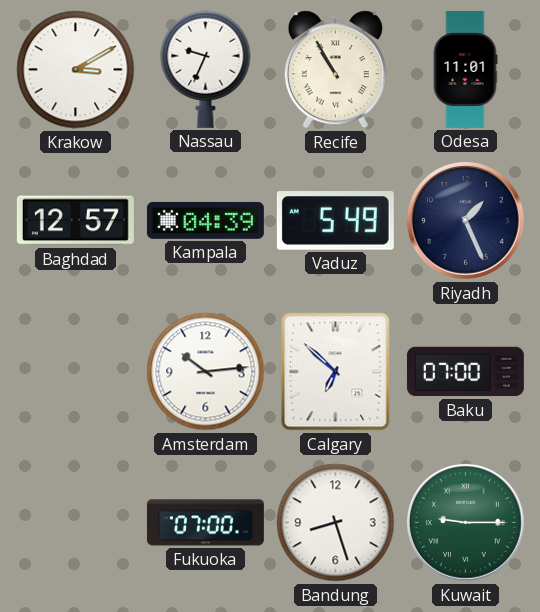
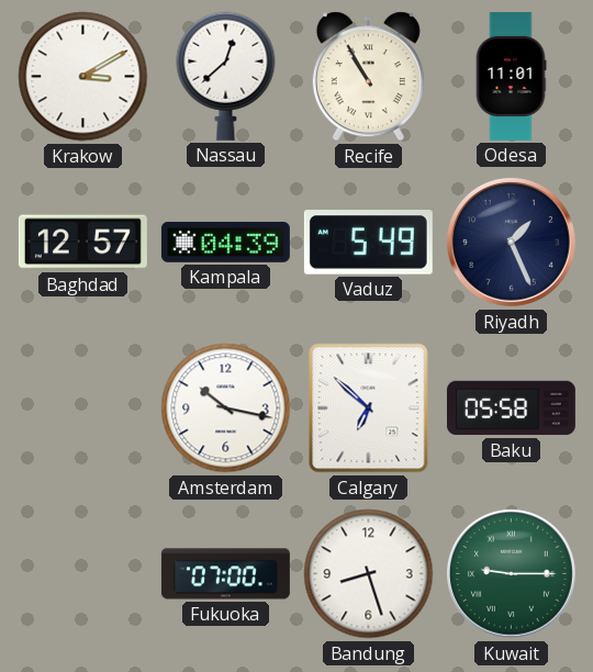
Nassau: 9:34 -> 12:38 (226, 76)
Amsterdam: 10:14 -> 10:17 (226, 408)
Baku: 07:00 -> 05:58 (511, 408)
